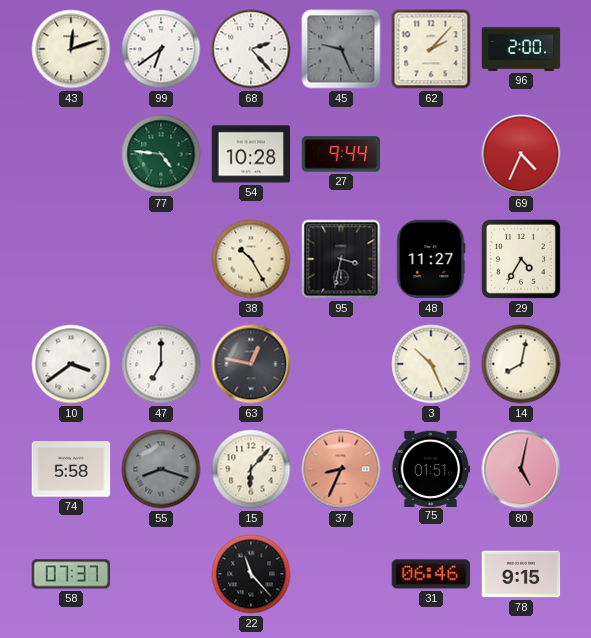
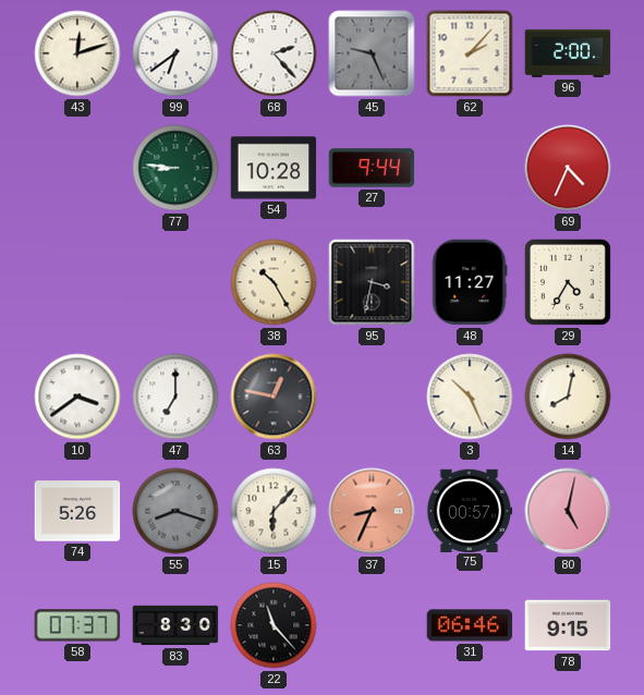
77: 4:46 -> 8:46 (175, 168)
74: 5:58 -> 5:26 (77, 511)
75: 01:51 -> 00:57 (470, 510)
83: none -> 8:30 (175, 625)
